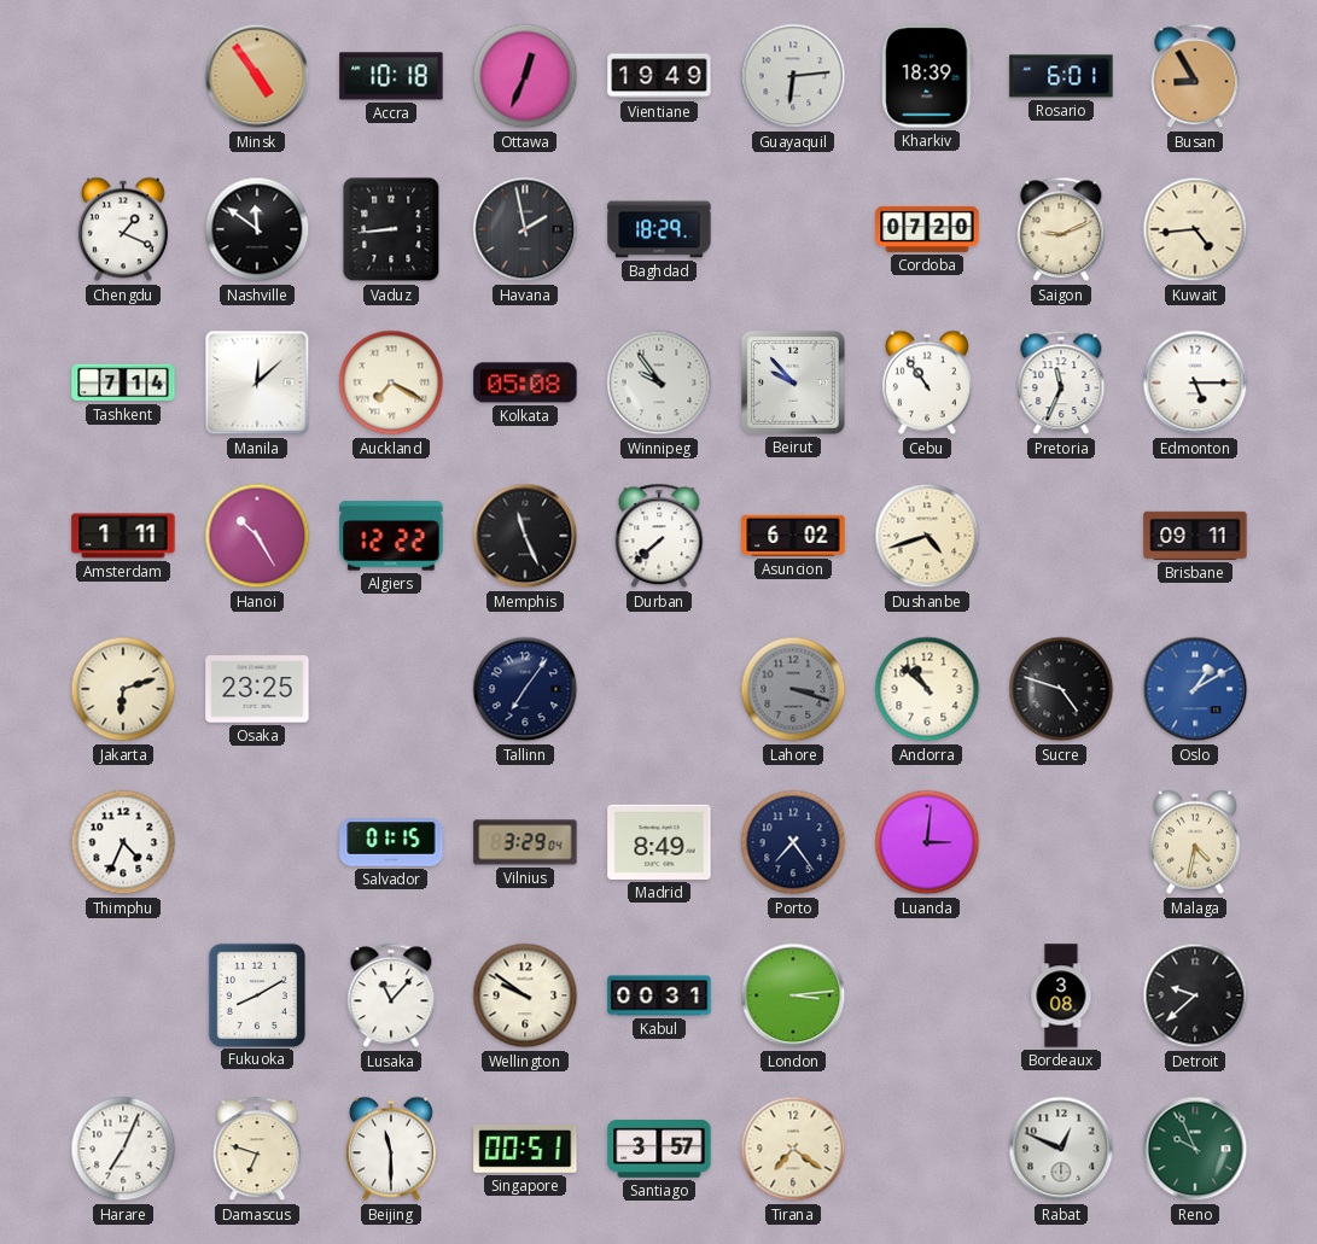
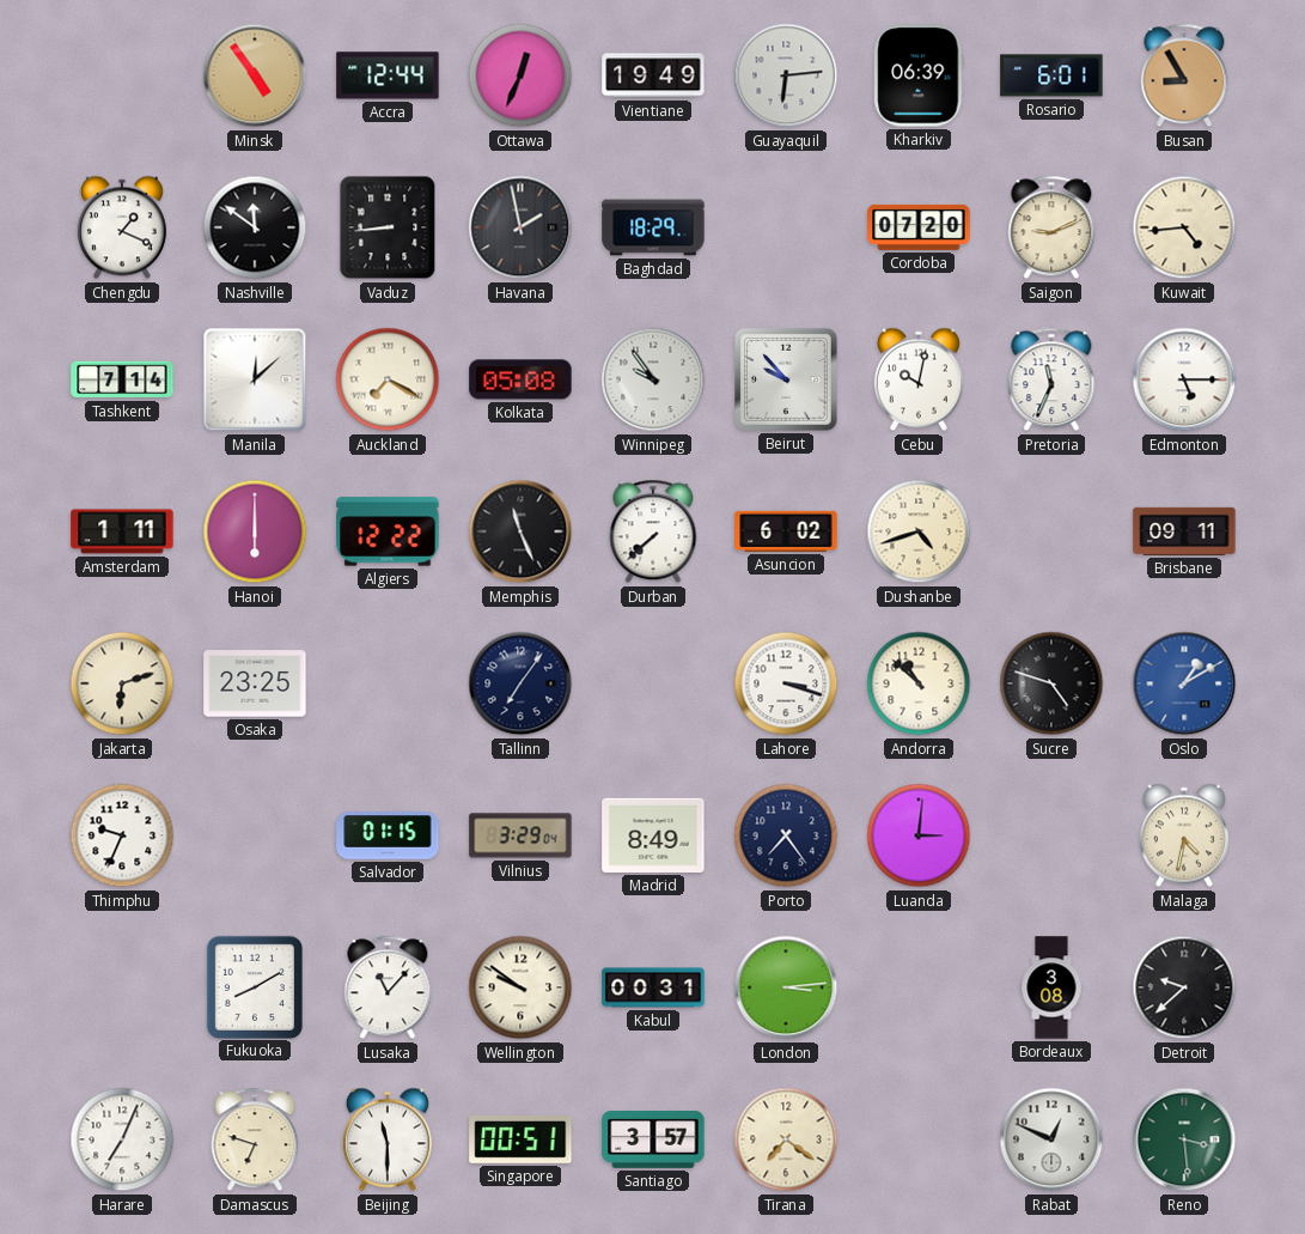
Accra: 10:18 -> 12:44 (388, 75)
Kharkiv: 18:39 -> 06:39 (919, 75)
Cebu: 10:54 -> 10:02 (919, 379)
Hanoi: 10:25 -> 6:00 (255, 531)
Lahore dial: grey -> white (786, 683)
Thimphu: 4:34 -> 9:34 (122, 835)
Reno: 9:56 -> 3:29 (1184, 1139)
